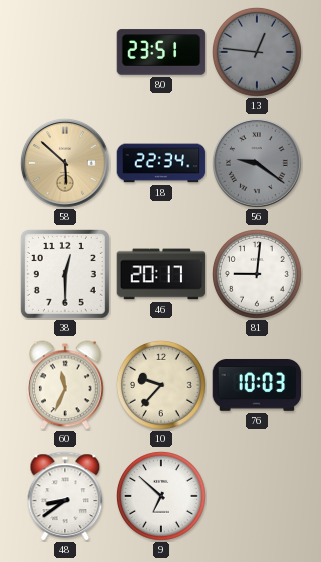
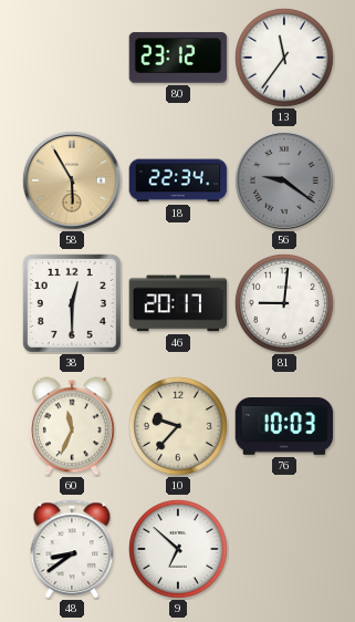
80: 23:51 -> 23:12 (178, 58)
13: 12:46 -> 11:36 (284, 58)
13 dial: grey -> white (284, 58)
58: 5:52 -> 5:55 (72, 180)
